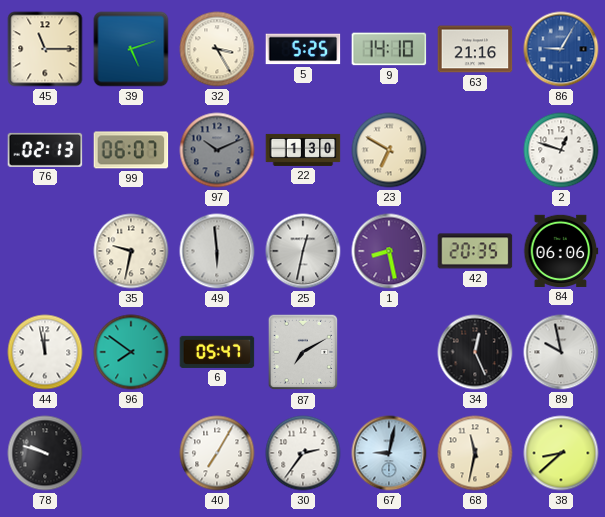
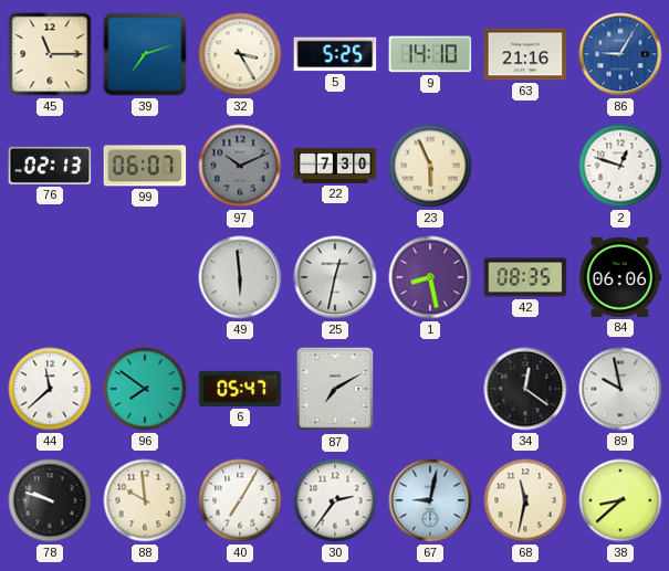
39: 5:12 -> 7:12 (145, 54)
22: 1:30 -> 7:30 (335, 166)
23: 6:50 -> 5:56 (430, 166)
35: 9:32 -> none (131, 251)
42: 20:35 -> 08:35 (525, 277)
44: 11:58 -> 11:38 (50, 389)
34: 12:26 -> 12:21 (525, 389)
88: none -> 9:59 (145, 500)
